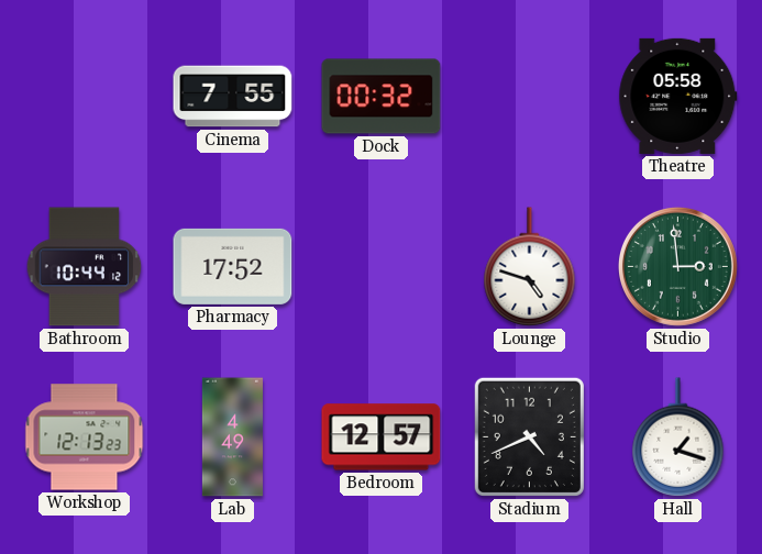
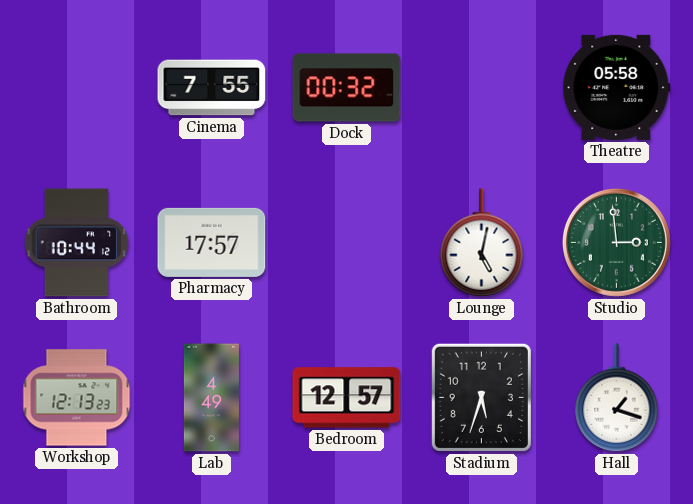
Pharmacy: 17:52 -> 17:57 (212, 242)
Lounge: 4:48 -> 5:02 (482, 243)
Stadium: 4:41 -> 5:33 (481, 397)
